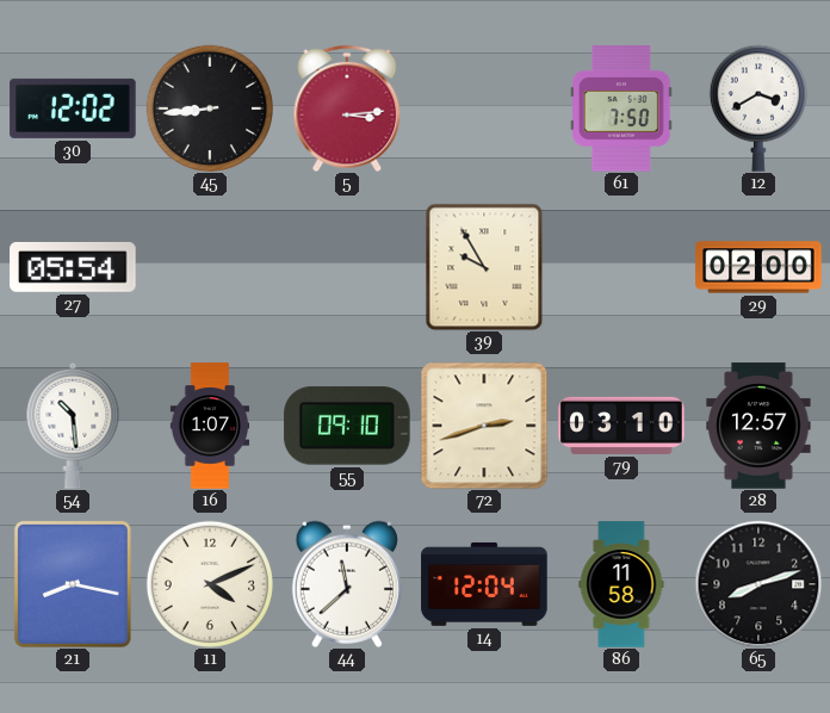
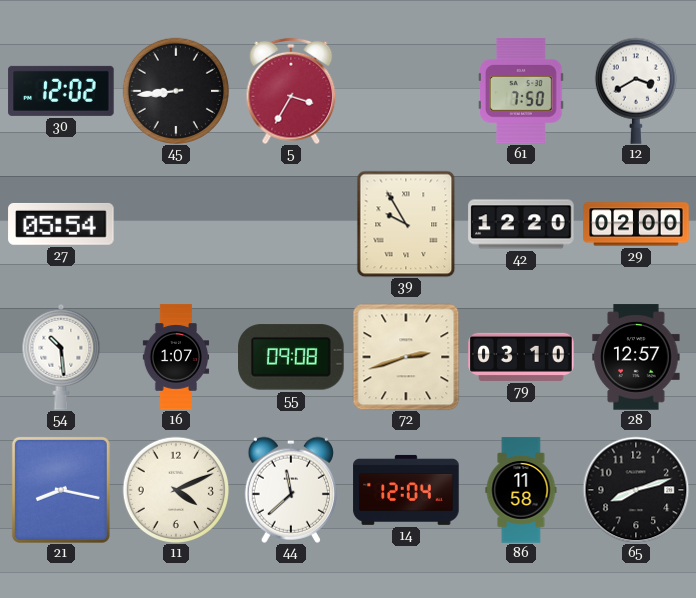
5: 3:14 -> 3:35 (291, 91)
42: none -> 12:20 (521, 224)
55: 09:10 -> 09:08 (291, 357)
